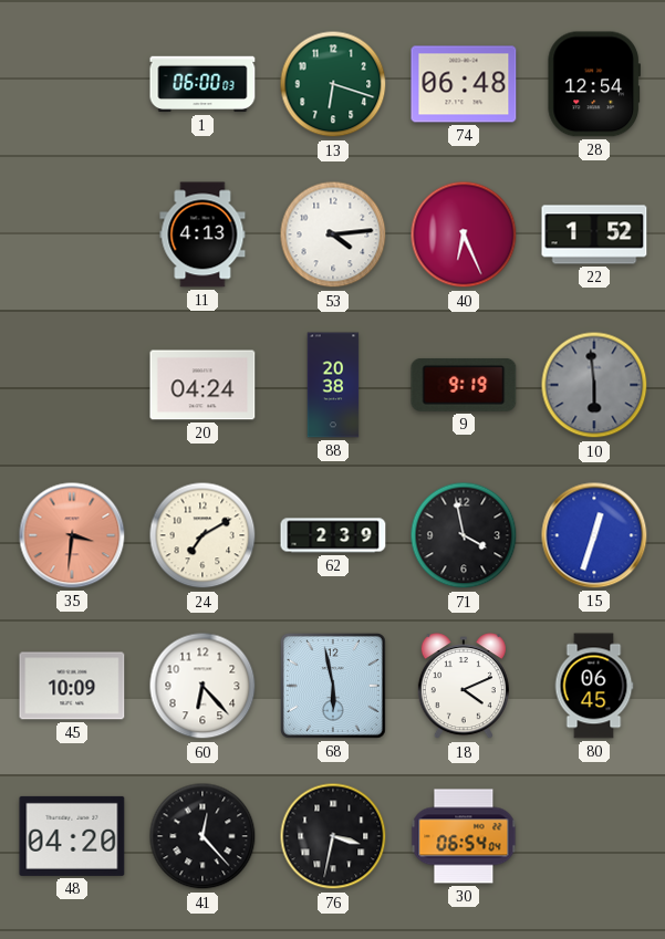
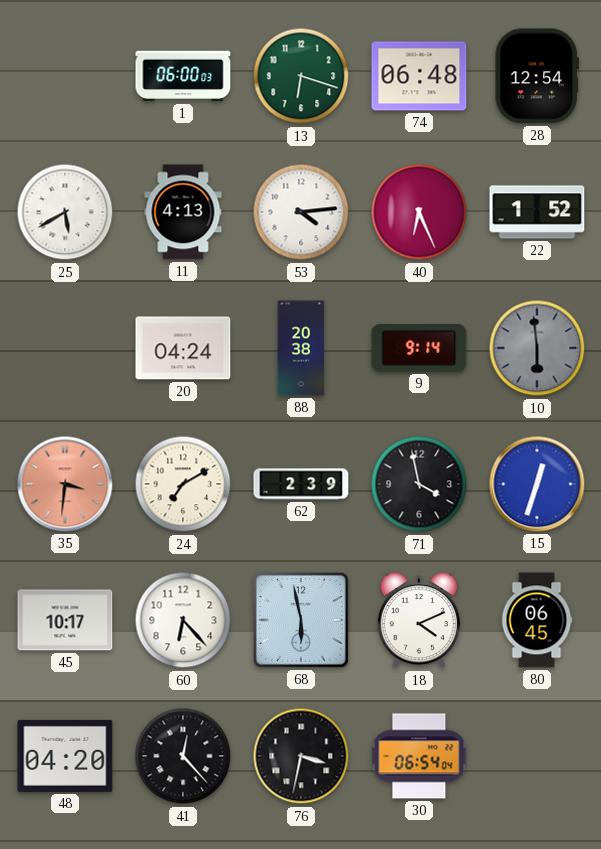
25: none -> 5:40 (65, 212)
9: 9:19 -> 9:14 (419, 348)
45: 10:09 -> 10:17 (65, 620)
